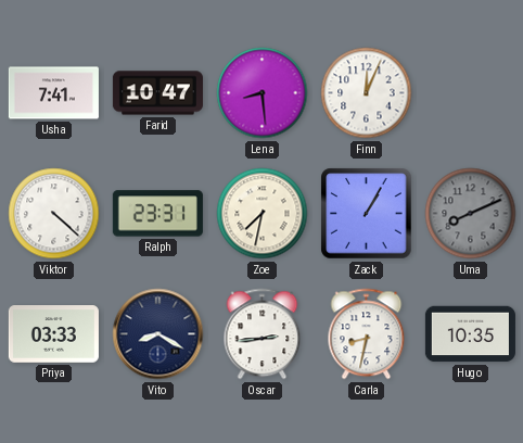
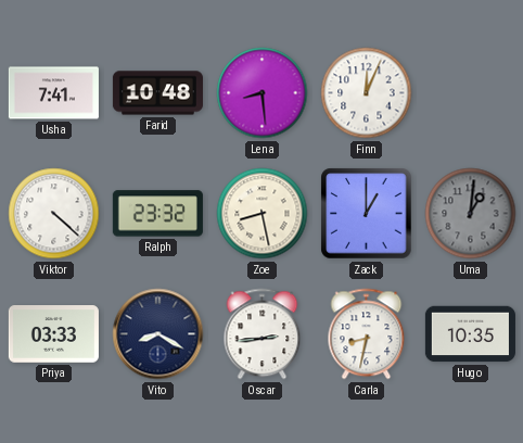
Farid: 10:47 -> 10:48 (157, 93)
Ralph: 23:31 -> 23:32 (157, 214)
Zoe: 7:32 -> 8:28 (263, 214)
Zack: 1:05 -> 1:00 (367, 214)
Uma: 8:11 -> 1:01 (471, 214)
